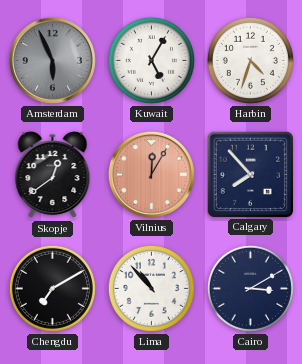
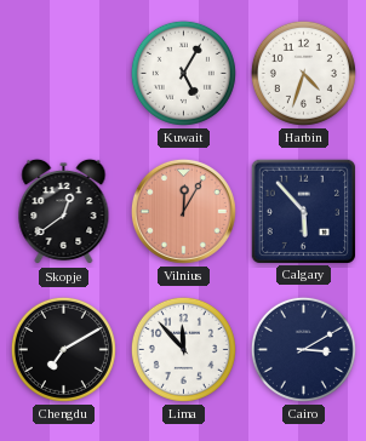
Amsterdam: 5:56 -> none (52, 60)
Calgary: 7:53 -> 5:53 (303, 211)
Lima: 10:53 -> 11:53 (183, 349)
